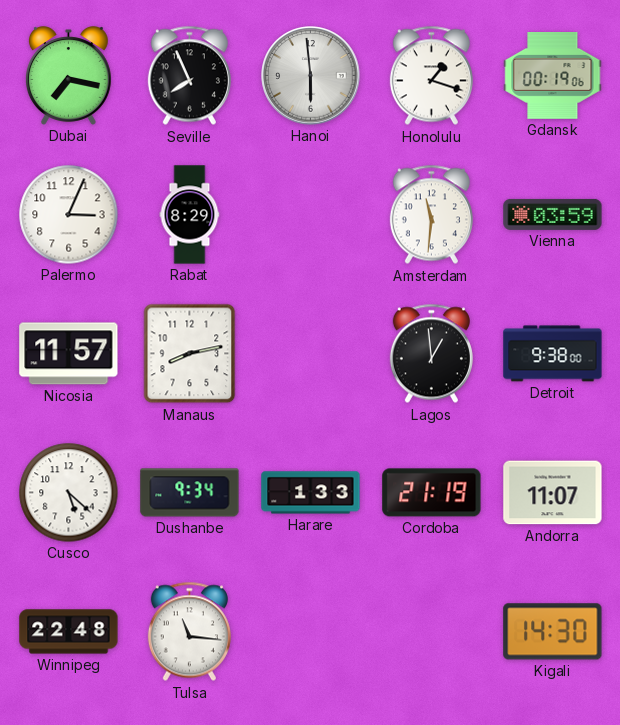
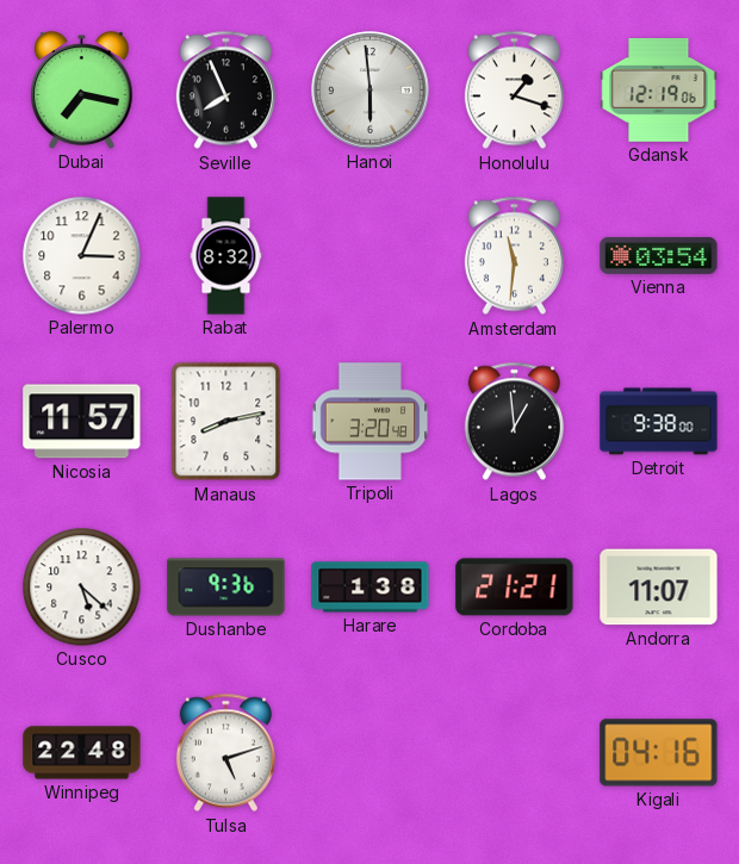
Gdansk: 00:19 -> 12:19 (659, 91)
Rabat: 8:29 -> 8:32 (226, 256)
Vienna: 03:59 -> 03:54 (659, 255)
Tripoli: none -> 3:20 (371, 422)
Dushanbe: 9:34 -> 9:36 (226, 588)
Harare: 1:33 -> 1:38 (371, 588)
Cordoba: 21:19 -> 21:21 (515, 588)
Tulsa: 11:16 -> 5:12 (225, 753)
Kigali: 14:30 -> 04:16 (659, 753)
